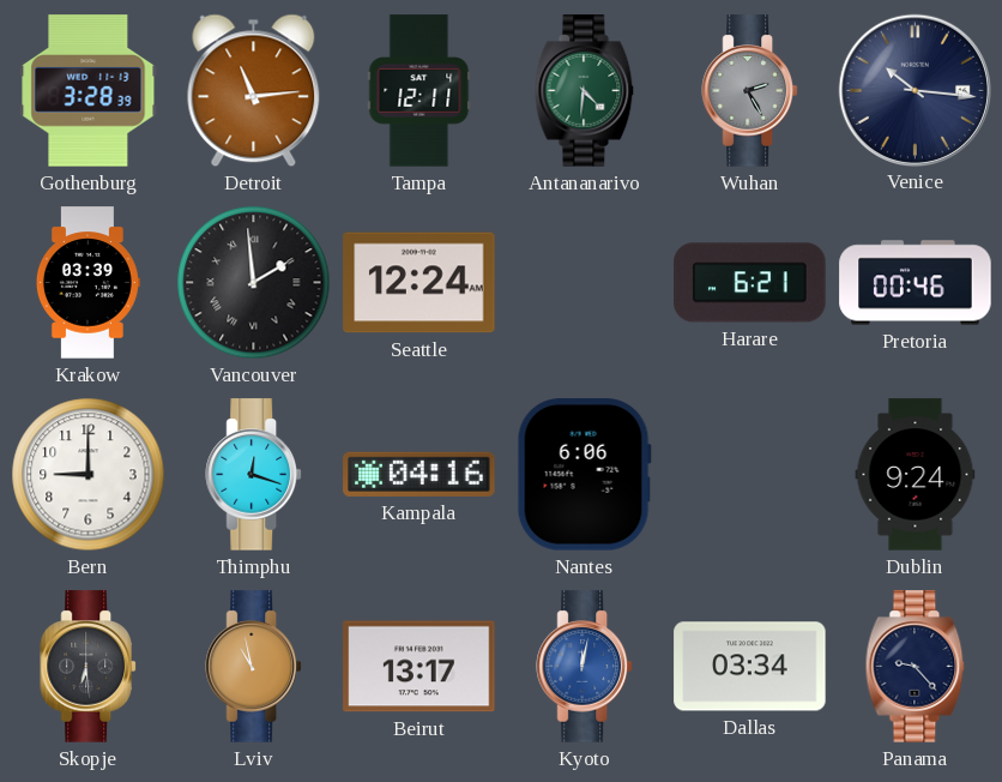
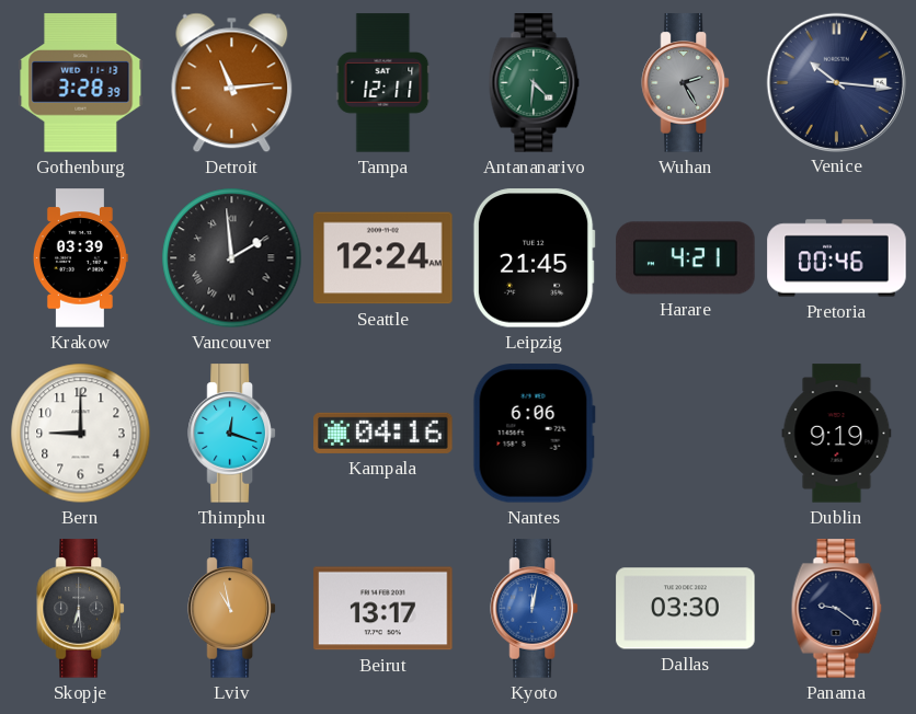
Leipzig: none -> 21:45 (534, 258)
Harare: 6:21 -> 4:21 (686, 258)
Dublin: 9:24 -> 9:19 (837, 434)
Dallas: 03:34 -> 03:30 (686, 609)
Panama: 9:23 -> 9:21 (837, 609)
